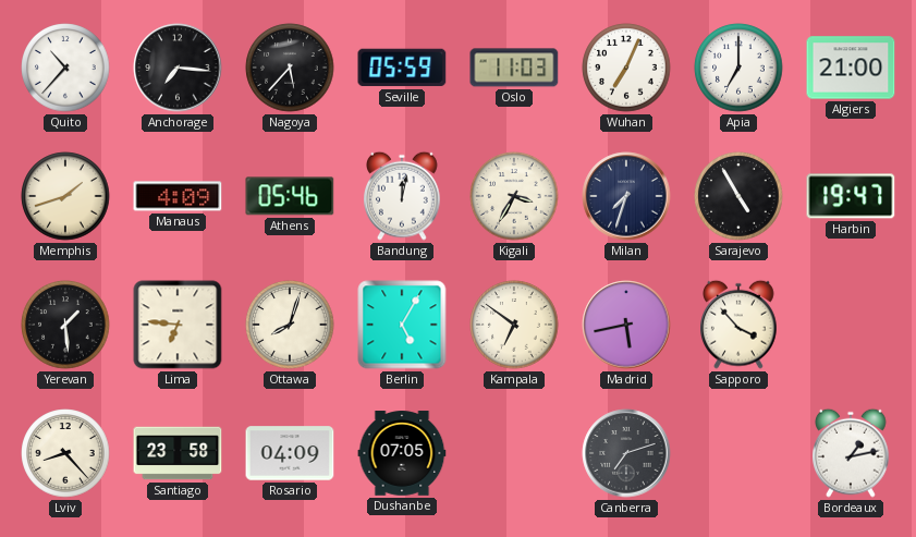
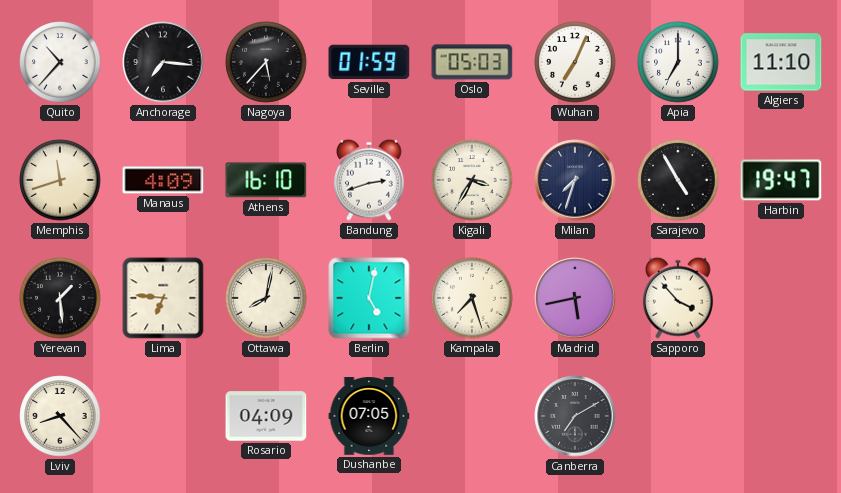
Seville: 05:59 -> 01:59 (369, 62)
Oslo: 11:03 -> 05:03 (472, 62)
Algiers: 21:00 -> 11:10 (781, 62)
Memphis: 1:42 -> 11:42 (60, 180)
Athens: 05:46 -> 16:10 (266, 180)
Bandung: 12:02 -> 2:42 (370, 180)
Ottawa: 8:03 -> 8:02 (266, 298)
Berlin: 5:05 -> 5:02 (369, 298)
Kampala: 6:51 -> 7:27 (472, 298)
Santiago: 23:58 -> none (178, 453)
Canberra: 7:12 -> 7:10 (575, 416)
Bordeaux: 1:13 -> none (852, 453)
